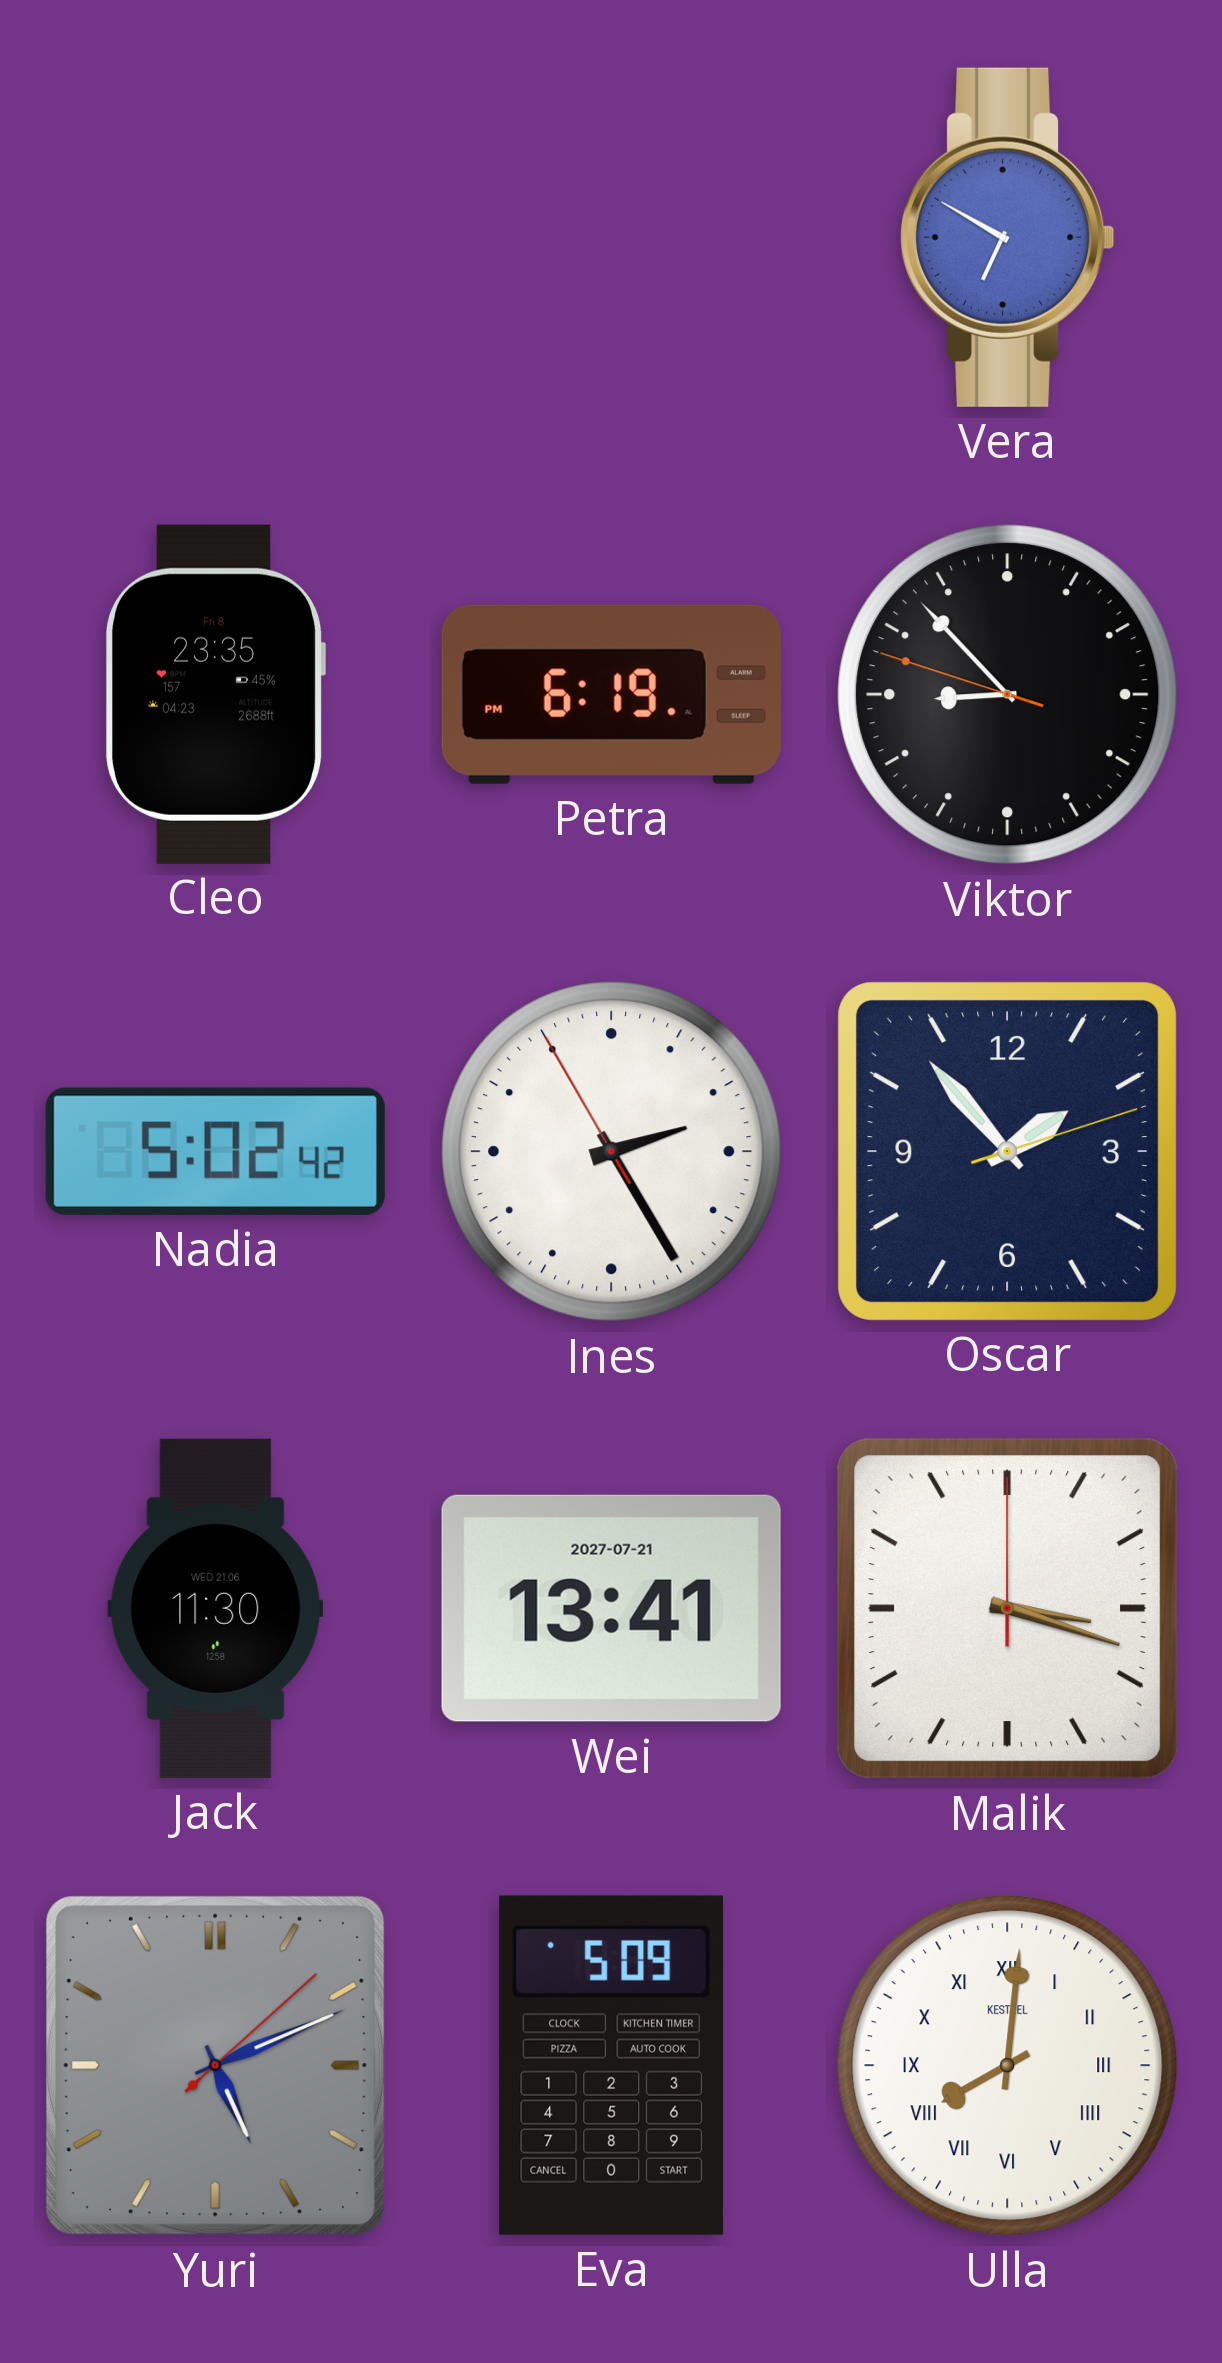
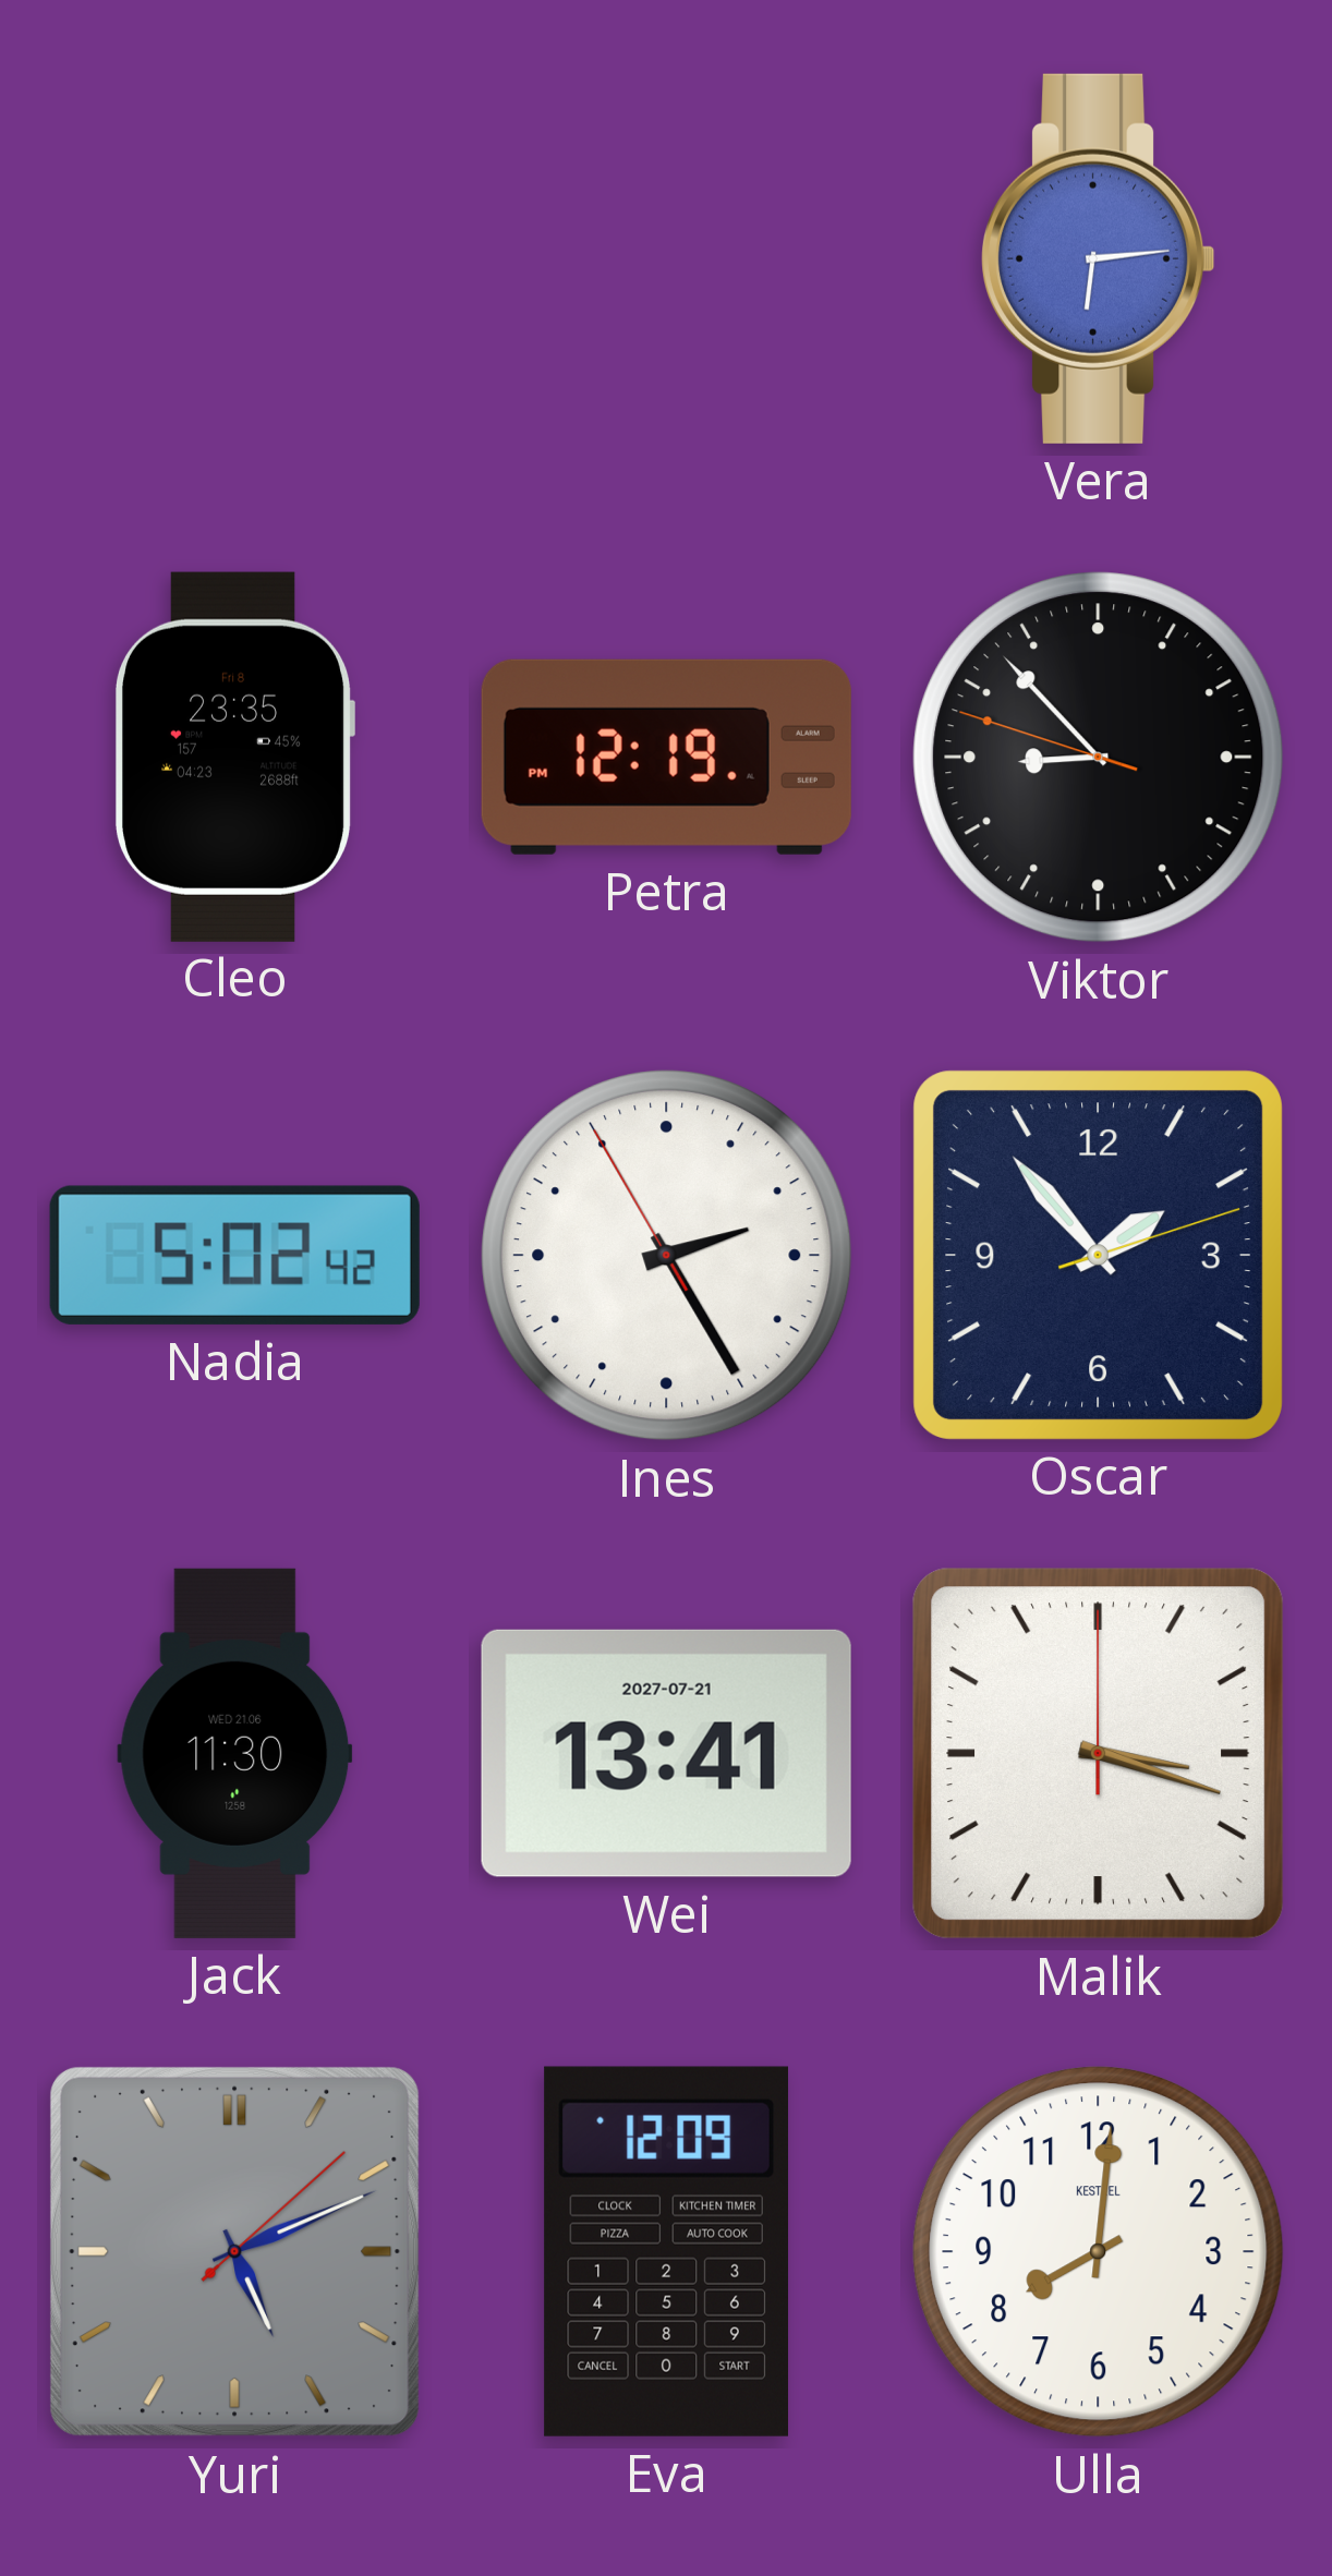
Vera: 6:50 -> 6:14 (1099, 258)
Petra: 6:19 -> 12:19 (666, 757)
Eva: 5:09 -> 12:09 (666, 2251)
Ulla numerals: Roman -> Arabic (1099, 2252)
